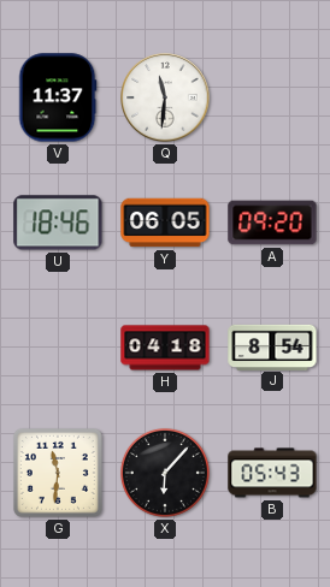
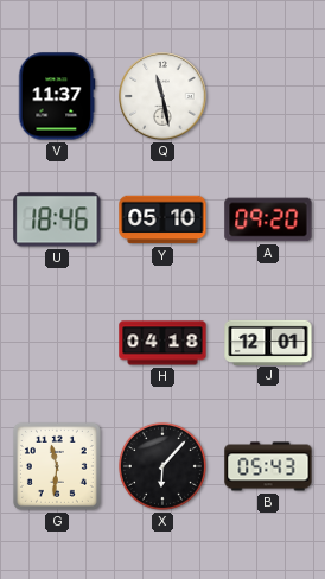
Q: 11:31 -> 11:28 (162, 96)
Y: 06:05 -> 05:10 (162, 219)
J: 8:54 -> 12:01 (268, 342)
